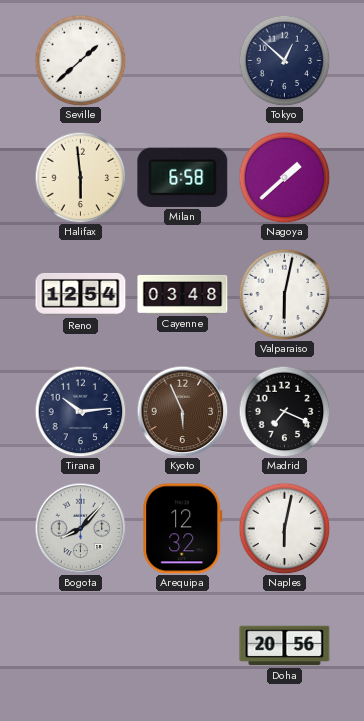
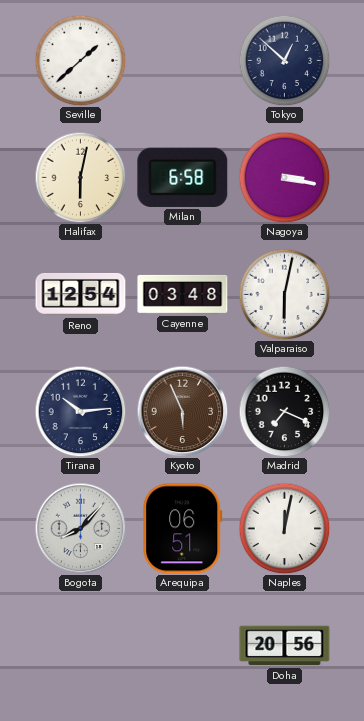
Halifax: 5:59 -> 6:02 (80, 177)
Nagoya: 1:38 -> 3:17 (284, 177)
Arequipa: 12:32 -> 06:51 (183, 529)
Naples: 6:02 -> 12:02 (284, 528)
